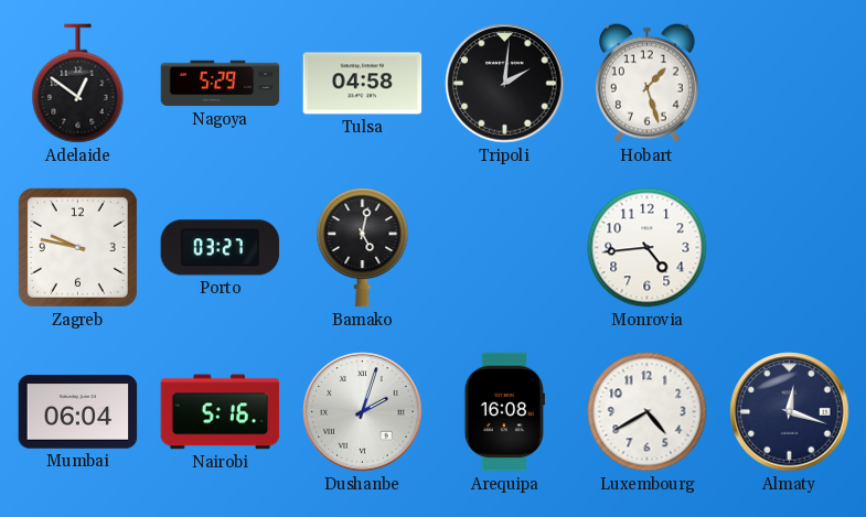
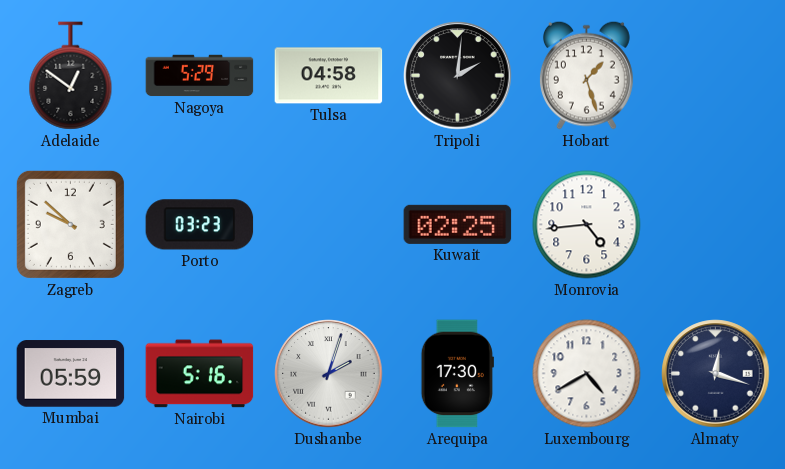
Zagreb: 9:47 -> 9:52 (70, 224)
Porto: 03:27 -> 03:23 (200, 225)
Bamako: 5:02 -> none (363, 248)
Kuwait: none -> 02:25 (458, 224)
Mumbai: 06:04 -> 05:59 (71, 374)
Arequipa: 16:08 -> 17:30 (457, 374)
